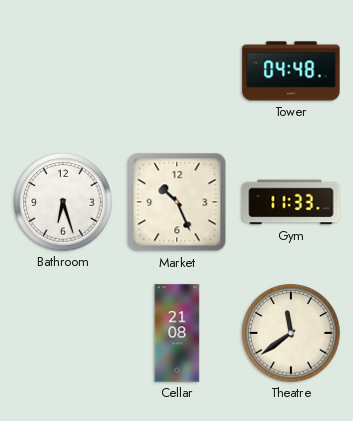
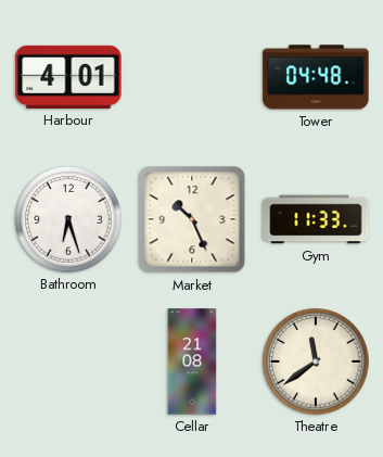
Harbour: none -> 4:01 (68, 77)
